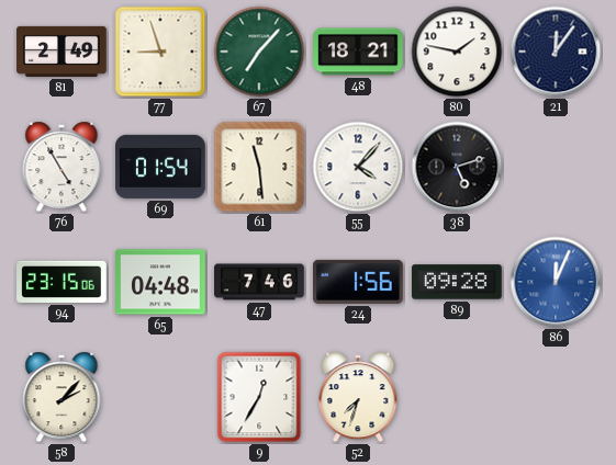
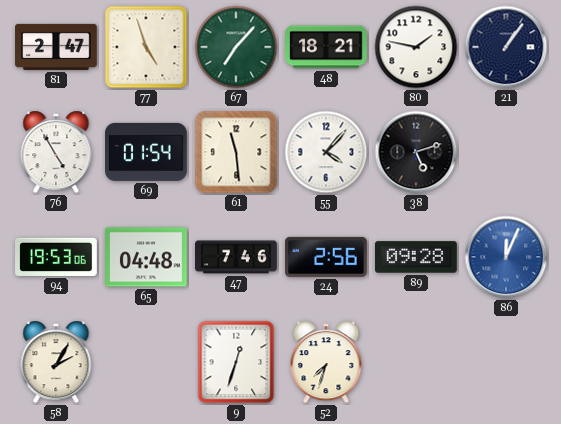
81: 2:49 -> 2:47 (56, 47)
77: 8:57 -> 4:57 (146, 47)
21: 12:06 -> 1:06 (506, 47)
94: 23:15 -> 19:53 (56, 257)
24: 1:56 -> 2:56 (327, 257)
58: 2:07 -> 2:05 (56, 362)
9: 12:35 -> 12:33 (236, 362)
